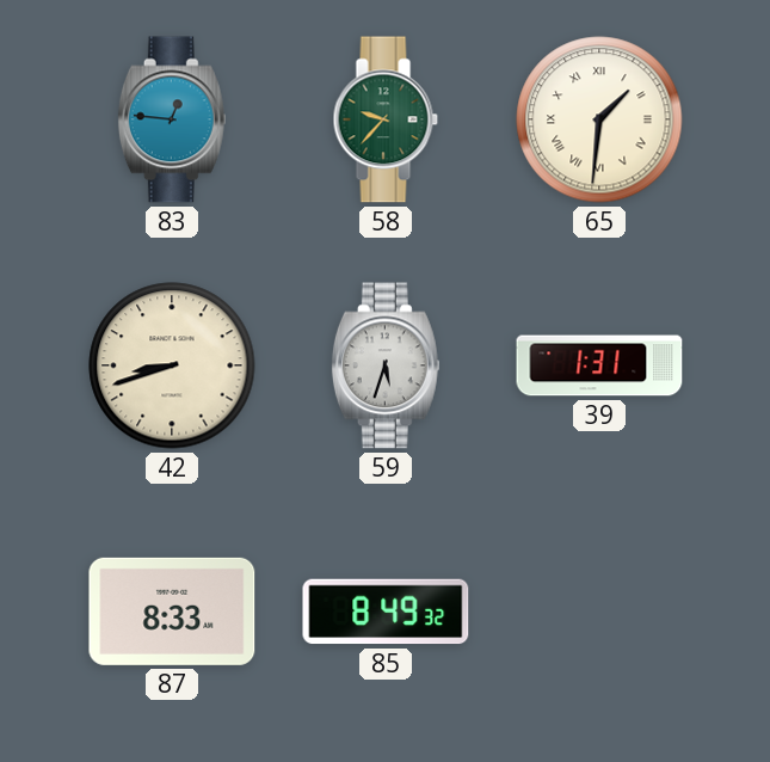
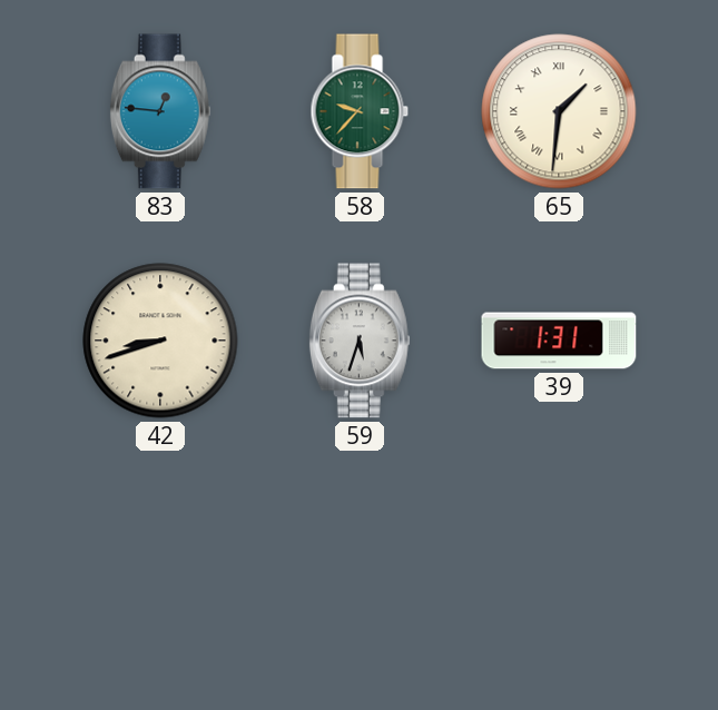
87: 8:33 -> none (172, 612)
85: 8:49 -> none (386, 612)
